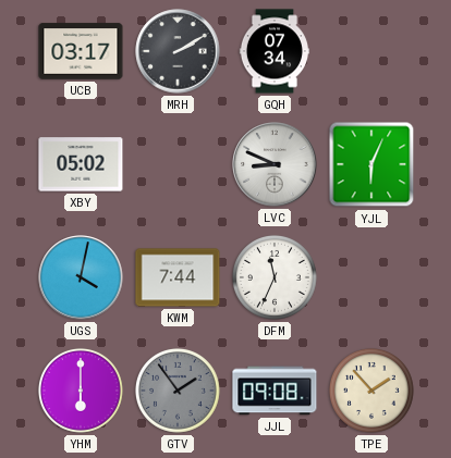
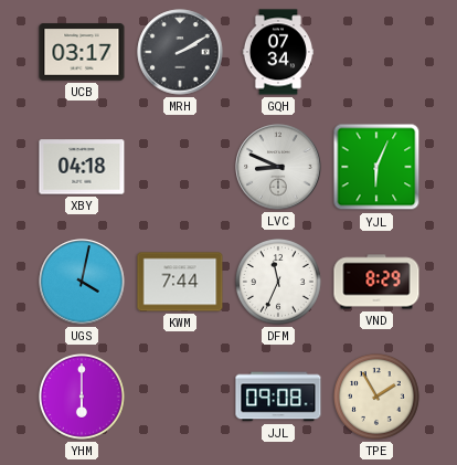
XBY: 05:02 -> 04:18 (82, 167)
VND: none -> 8:29 (376, 282)
GTV: 1:54 -> none (178, 391)
TPE: 1:53 -> 1:55 (376, 397)
